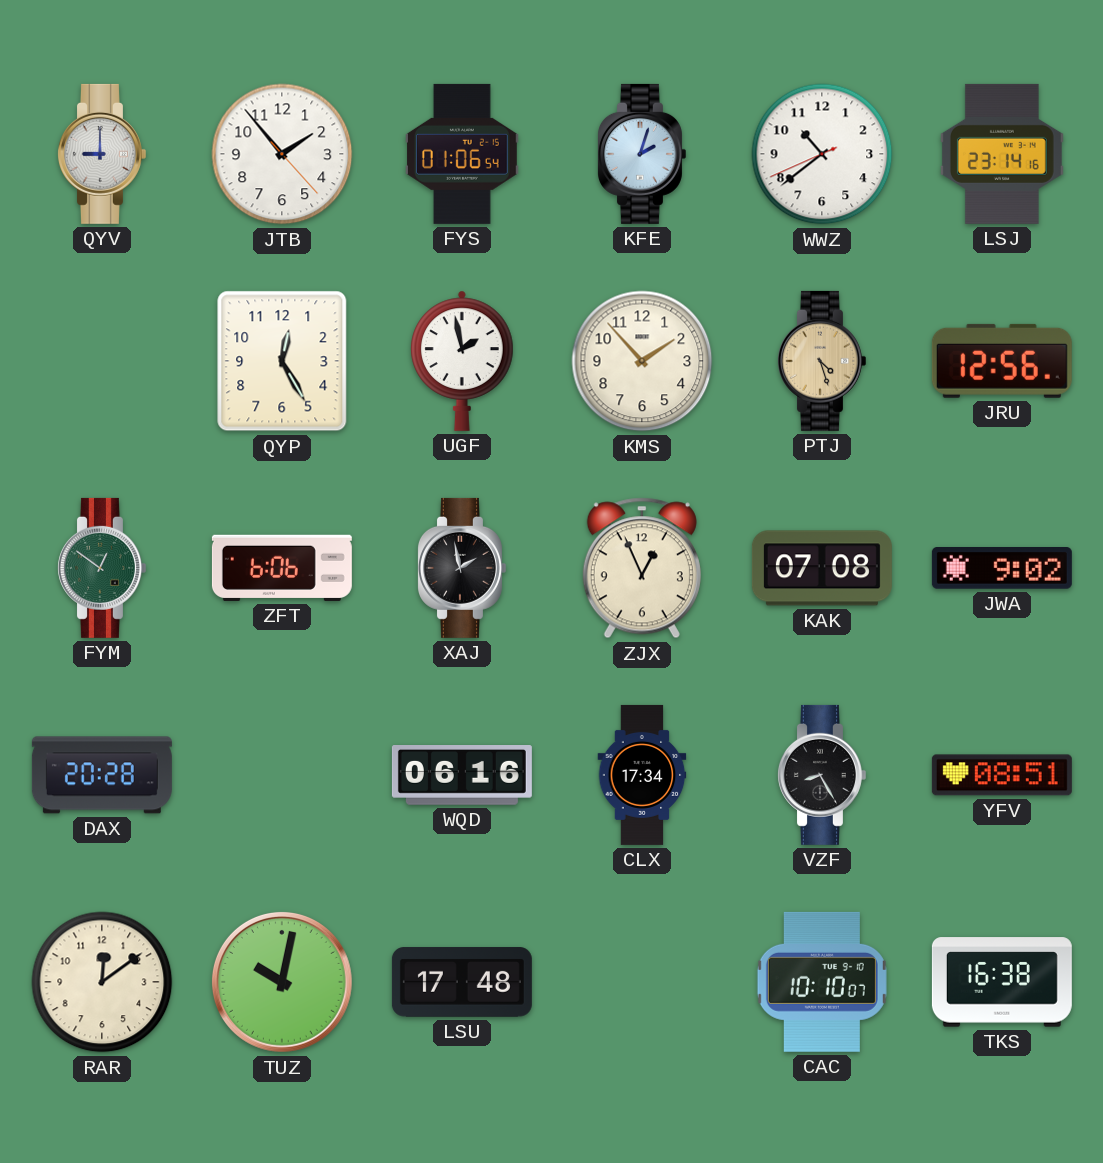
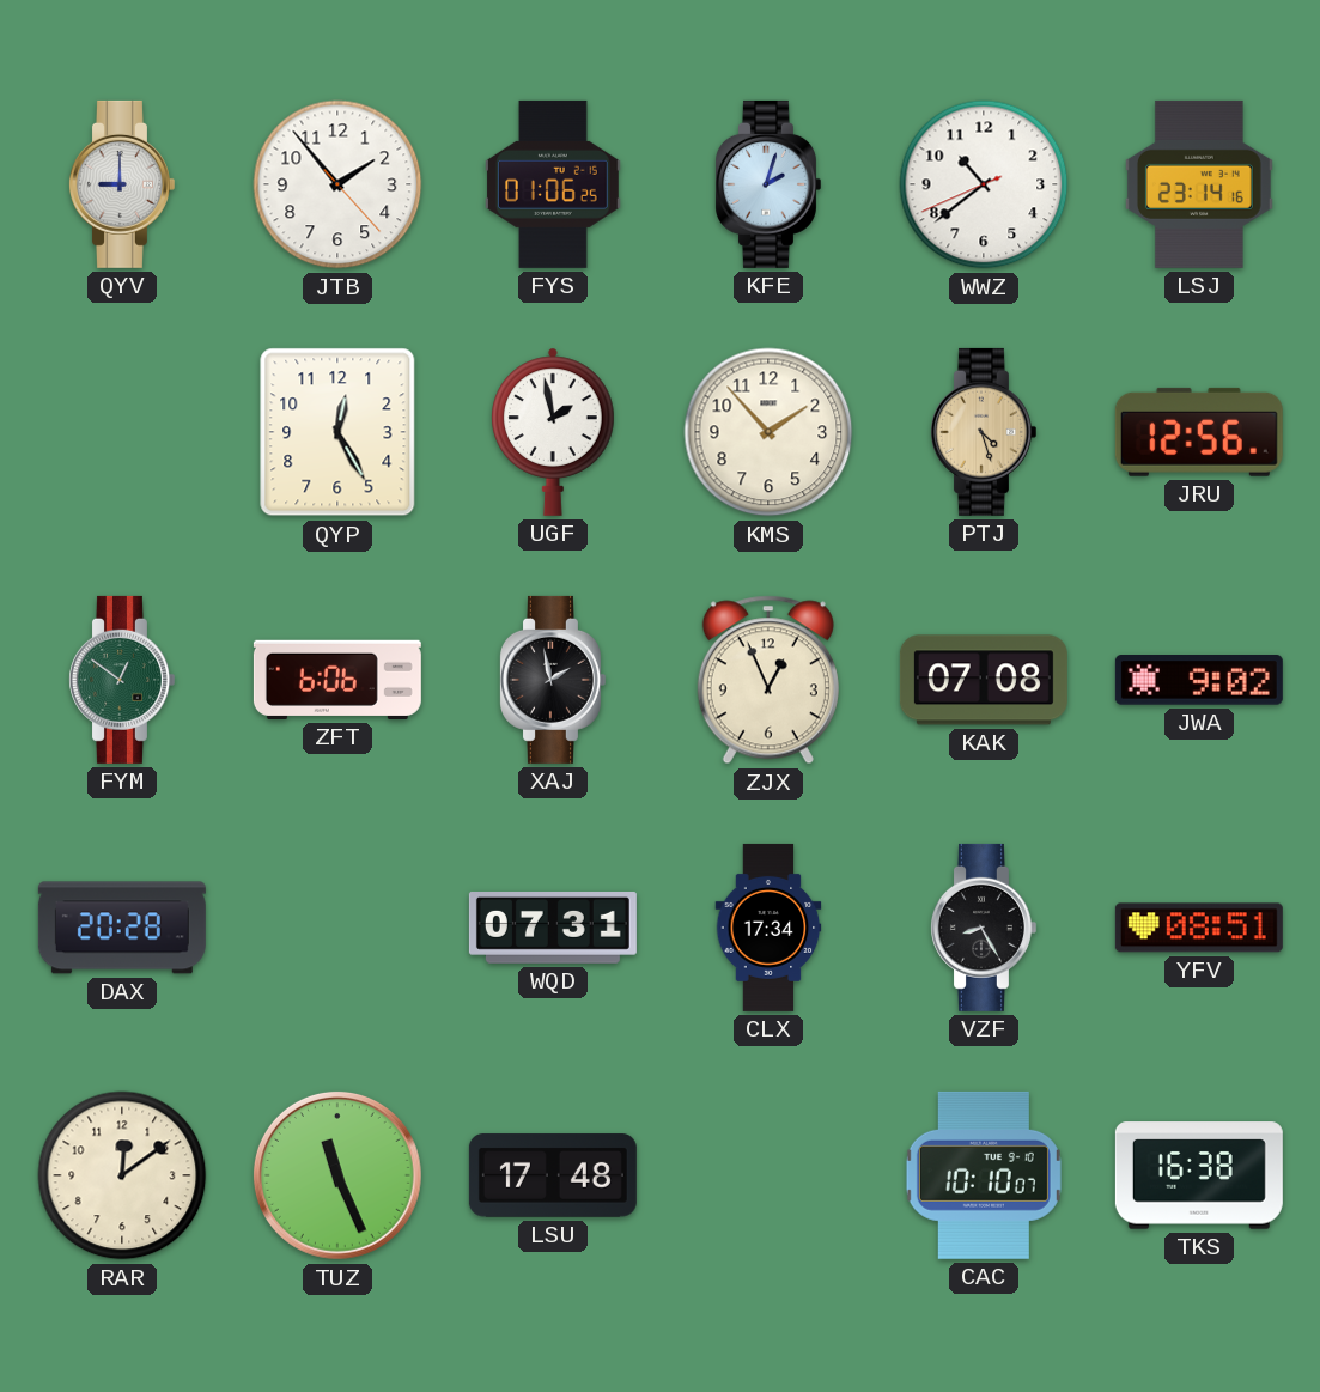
FYS: 01:06:54 -> 01:06:25 (554, 184)
WQD: 06:16 -> 07:31 (553, 929)
TUZ: 10:02 -> 11:26 (337, 1175)
